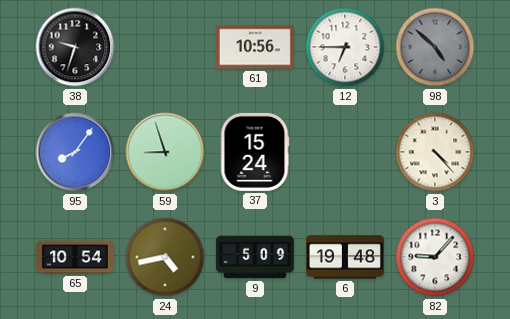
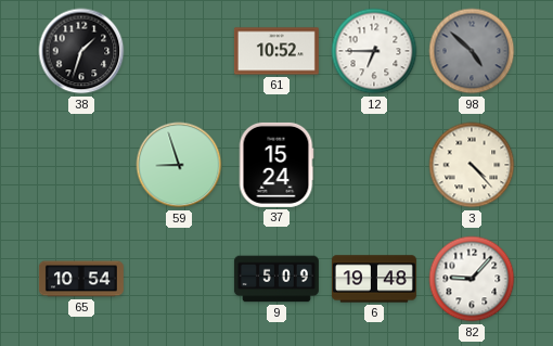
38: 9:33 -> 1:33 (81, 51)
61: 10:56 -> 10:52 (276, 51)
95: 8:06 -> none (75, 152)
24: 4:43 -> none (165, 257)
